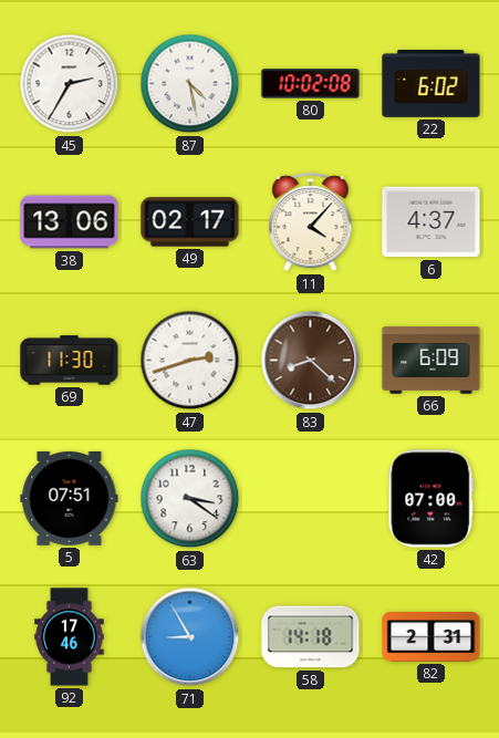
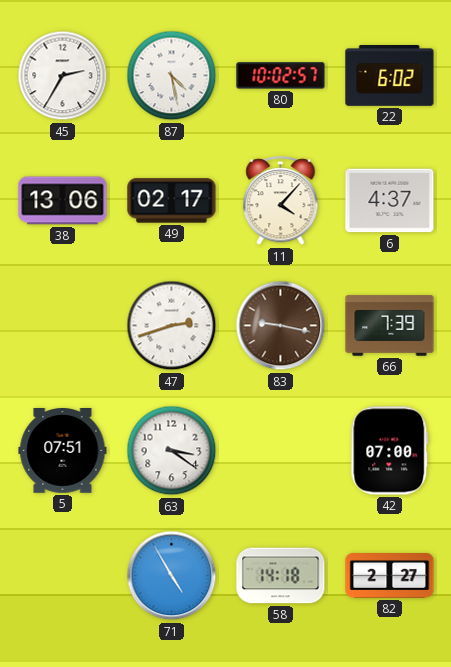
80: 10:02:08 -> 10:02:57 (281, 76)
69: 11:30 -> none (70, 361)
83: 8:22 -> 9:17 (281, 326)
66: 6:09 -> 7:39 (390, 326)
92: 17:46 -> none (70, 637)
71: 8:55 -> 4:55 (172, 576)
82: 2:31 -> 2:27 (390, 576)
